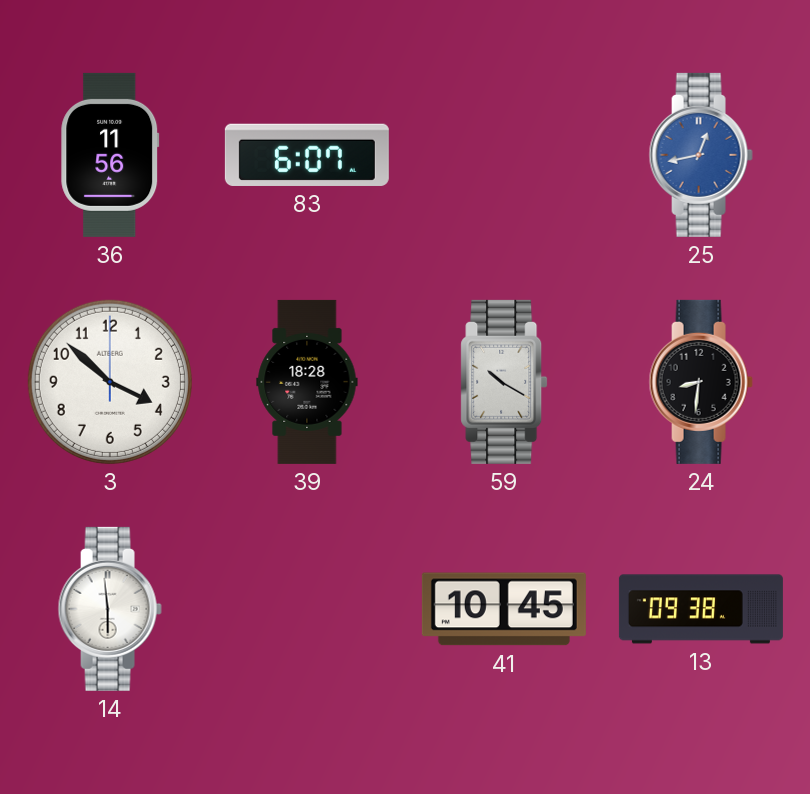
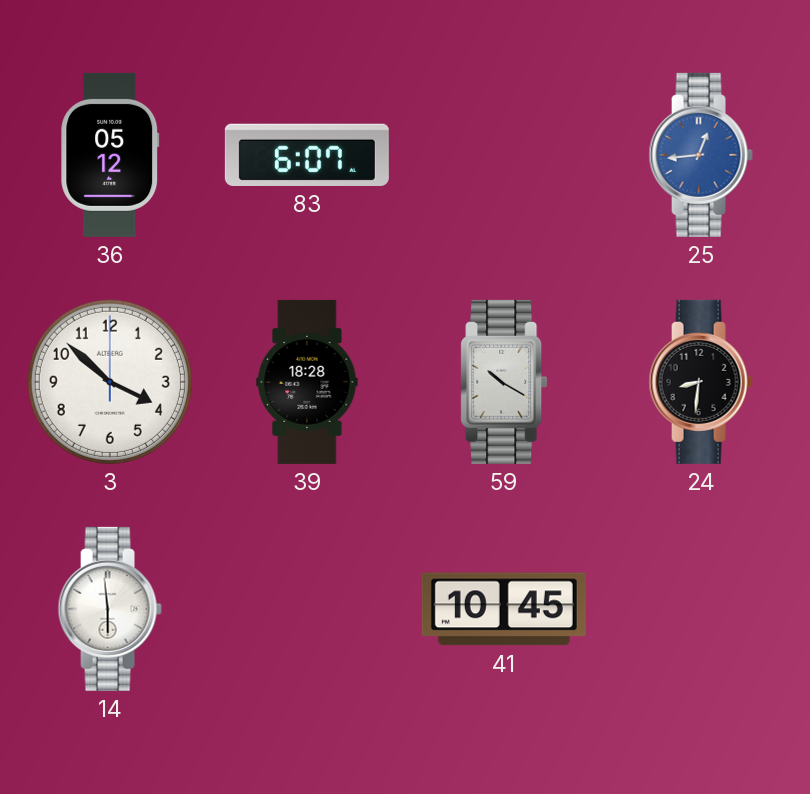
36: 11:56 -> 05:12 (110, 155)
25: 12:43 -> 12:44 (701, 155)
13: 09:38 -> none (701, 609)
